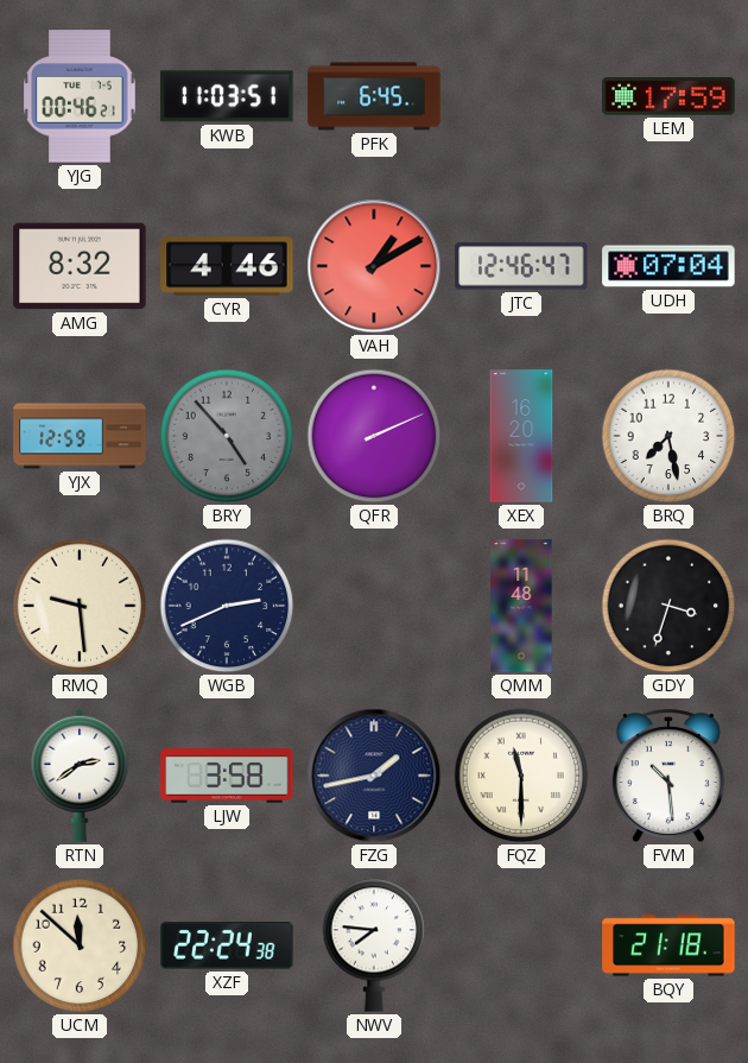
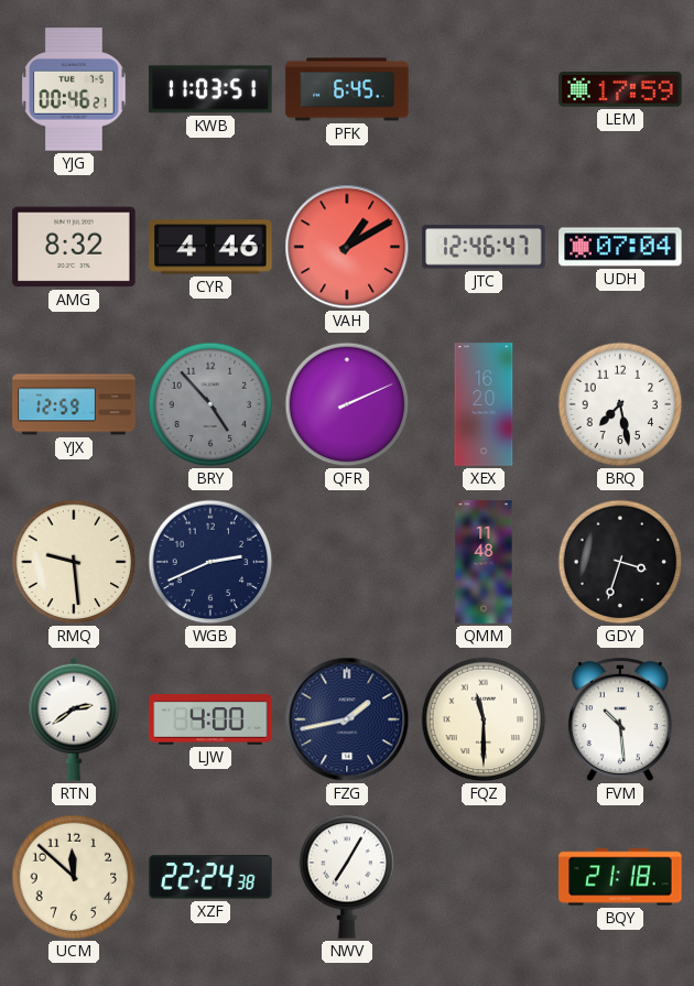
LJW: 3:58 -> 4:00 (210, 719)
NWV: 7:46 -> 7:05 (347, 877)
